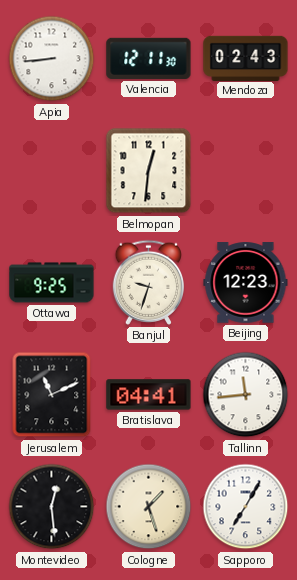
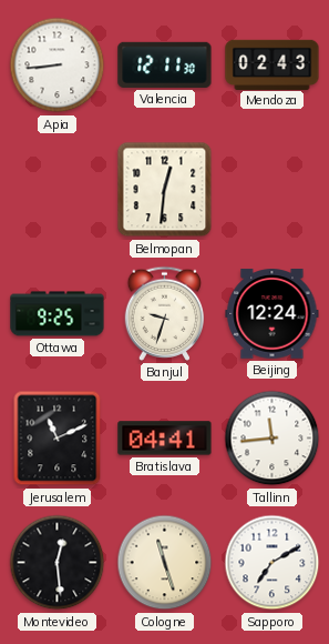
Beijing: 12:23 -> 12:24 (273, 314)
Cologne: 1:27 -> 11:27 (165, 563)
Sapporo: 7:05 -> 7:10 (273, 563)
